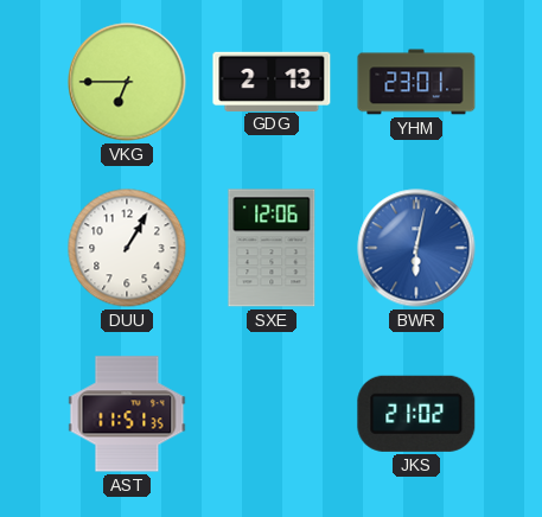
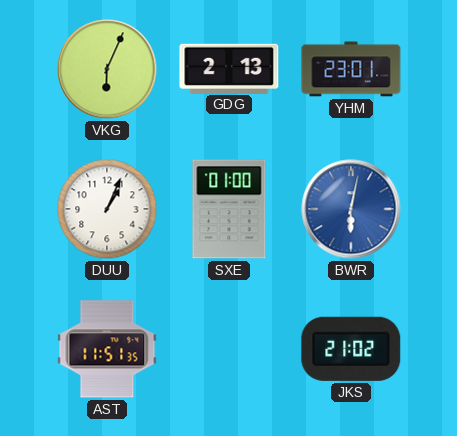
VKG: 6:45 -> 6:04 (107, 69)
DUU: 1:05 -> 1:04 (107, 209)
SXE: 12:06 -> 01:00 (229, 209)
